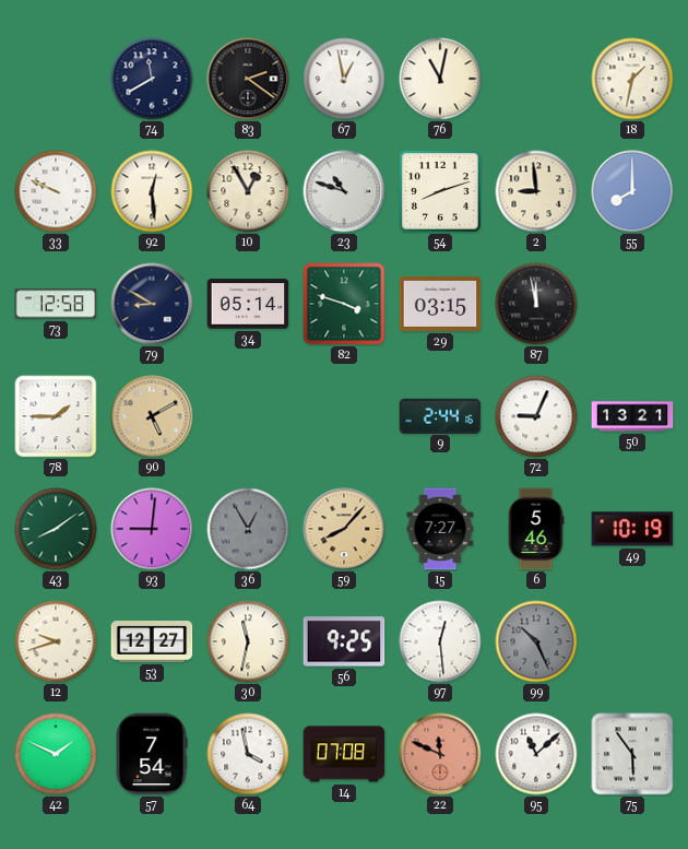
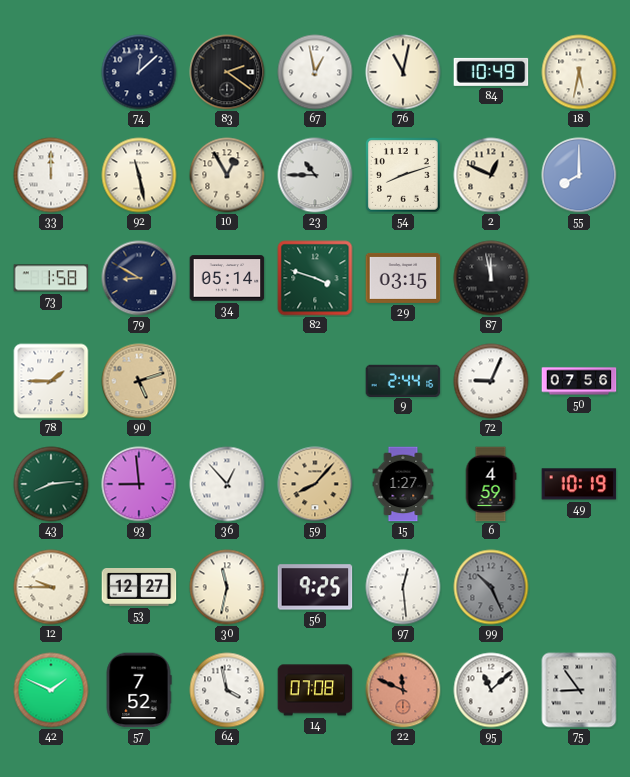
74: 11:40 -> 12:08 (139, 72)
84: none -> 10:49 (491, 72)
18: 1:32 -> 5:32 (579, 72)
33: 9:49 -> 12:00 (51, 175)
92: 12:29 -> 11:28 (139, 175)
23: 10:48 -> 10:45 (315, 175)
2: 8:59 -> 12:49 (491, 175)
73: 12:58 -> 1:58 (51, 278)
90: 5:10 -> 5:12 (139, 381)
50: 13:21 -> 07:56 (579, 381)
43: 8:09 -> 8:14 (51, 484)
93: 9:01 -> 8:59 (139, 484)
36: 12:55 -> 12:53 (227, 484)
36 dial: grey -> white (227, 484)
15: 7:27 -> 1:27 (403, 484)
6: 5:46 -> 4:59 (491, 484)
12: 9:42 -> 9:45 (51, 587)
57: 7:54 -> 7:52 (139, 690)
75: 5:54 -> 8:54 (579, 690)
